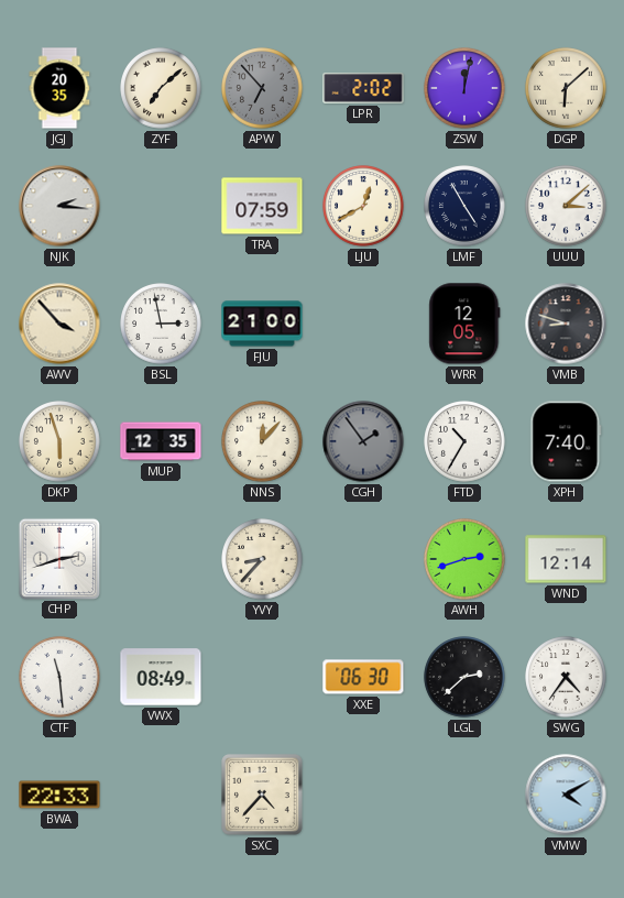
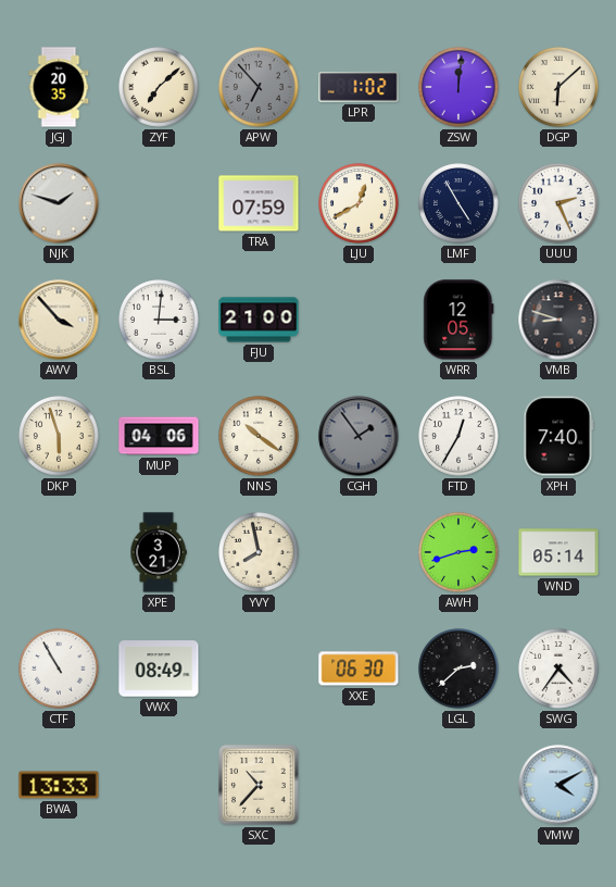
LPR: 2:02 -> 1:02 (359, 87)
ZSW: 12:02 -> 12:01 (458, 87)
NJK: 2:16 -> 1:48 (59, 203)
UUU: 3:08 -> 2:26 (558, 203)
BSL: 2:58 -> 3:01 (159, 320)
MUP: 12:35 -> 04:06 (159, 436)
NNS: 12:07 -> 10:21 (259, 436)
FTD: 10:35 -> 12:35 (458, 436)
CHP: 2:42 -> none (58, 558)
XPE: none -> 3:21 (159, 552)
YVY: 8:37 -> 7:58 (259, 552)
WND: 12:14 -> 05:14 (558, 552)
CTF: 11:29 -> 10:55 (59, 669)
BWA: 22:33 -> 13:33 (59, 785)
SXC: 4:37 -> 10:37 (259, 785)
